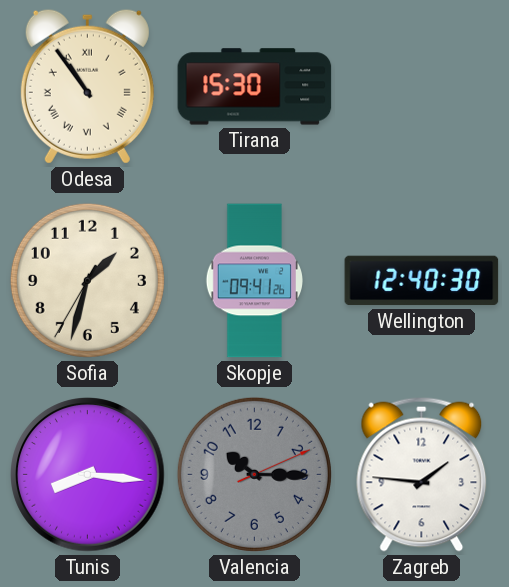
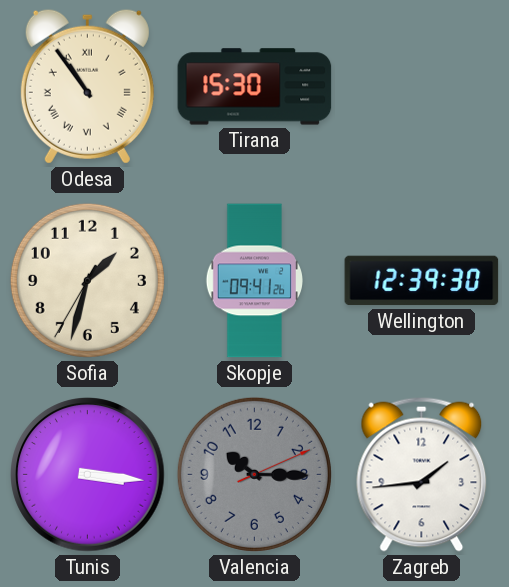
Wellington: 12:40 -> 12:39 (422, 281)
Tunis: 8:16 -> 3:16 (88, 475)
Zagreb: 1:46 -> 1:44 (422, 474)
